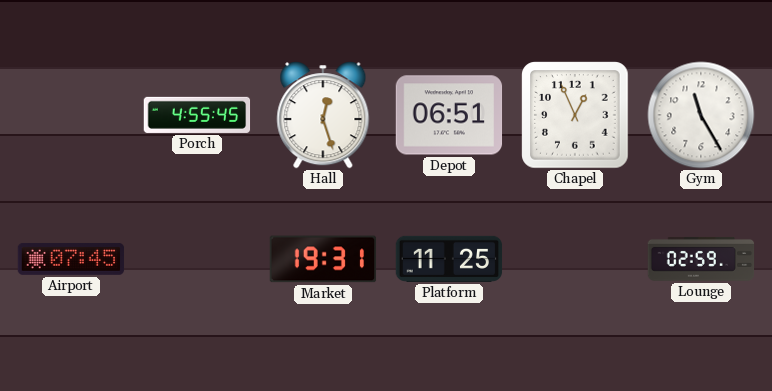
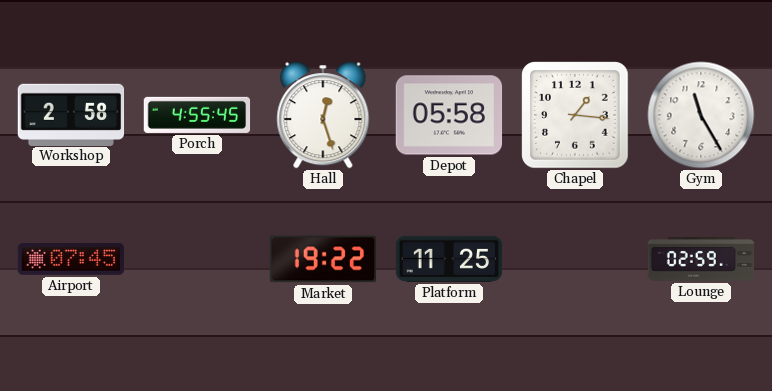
Workshop: none -> 2:58 (71, 114)
Depot: 06:51 -> 05:58 (449, 115)
Chapel: 12:56 -> 1:16 (575, 115)
Market: 19:31 -> 19:22 (323, 259)
